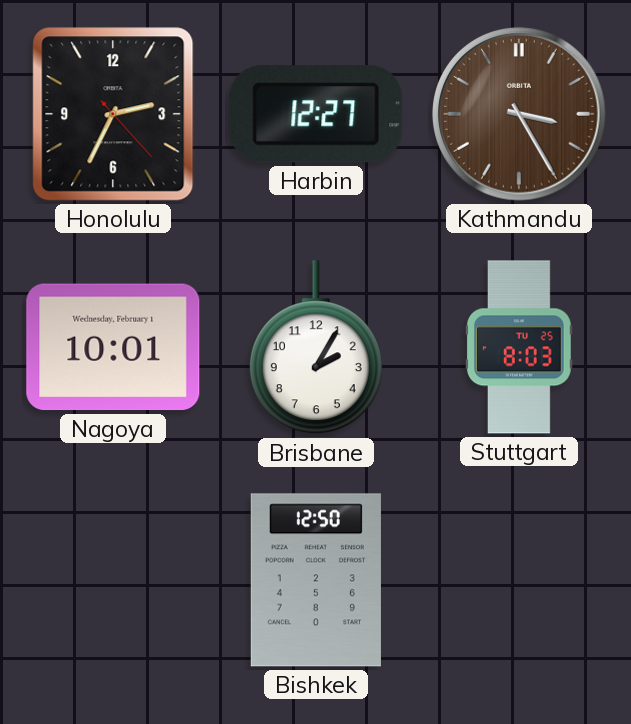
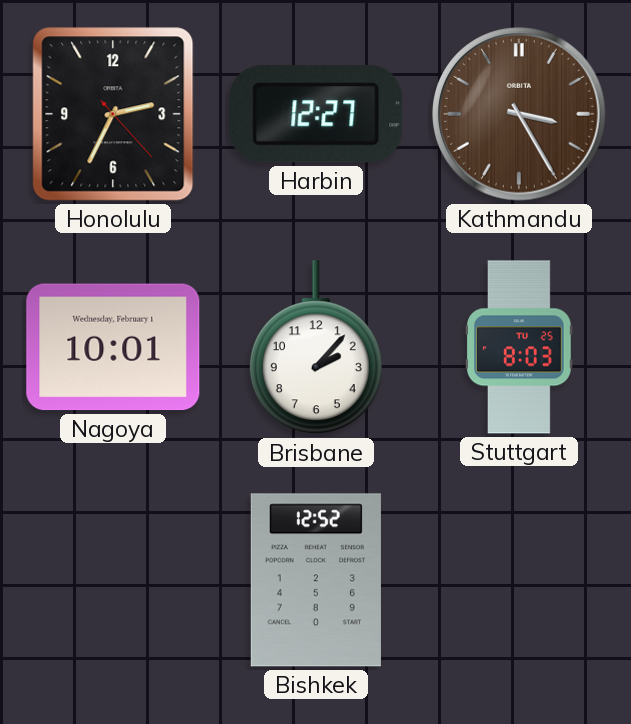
Brisbane: 2:05 -> 2:07 (316, 348)
Bishkek: 12:50 -> 12:52 (316, 580)
